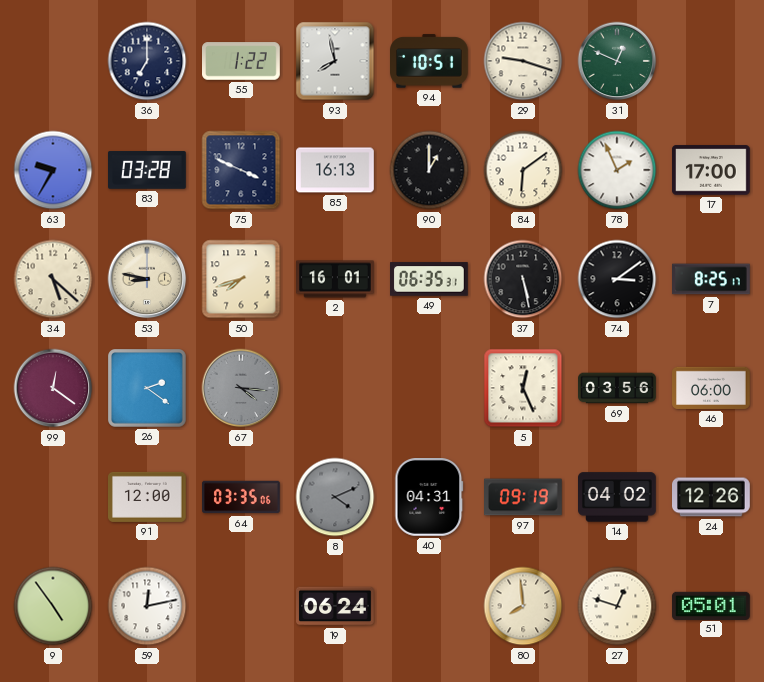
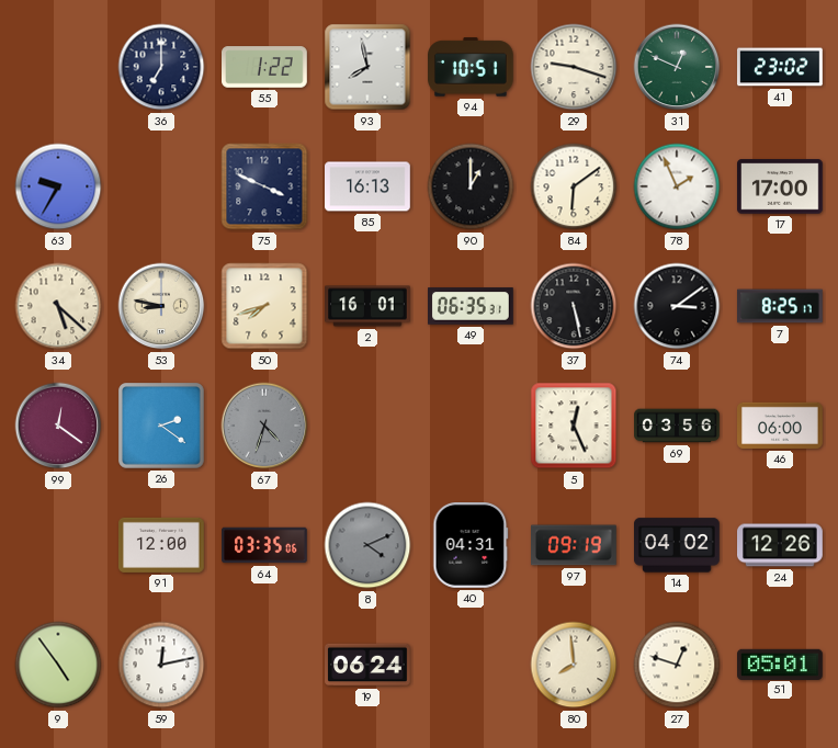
41: none -> 23:02 (781, 67)
83: 03:28 -> none (148, 170)
67: 4:16 -> 4:33 (264, 426)
